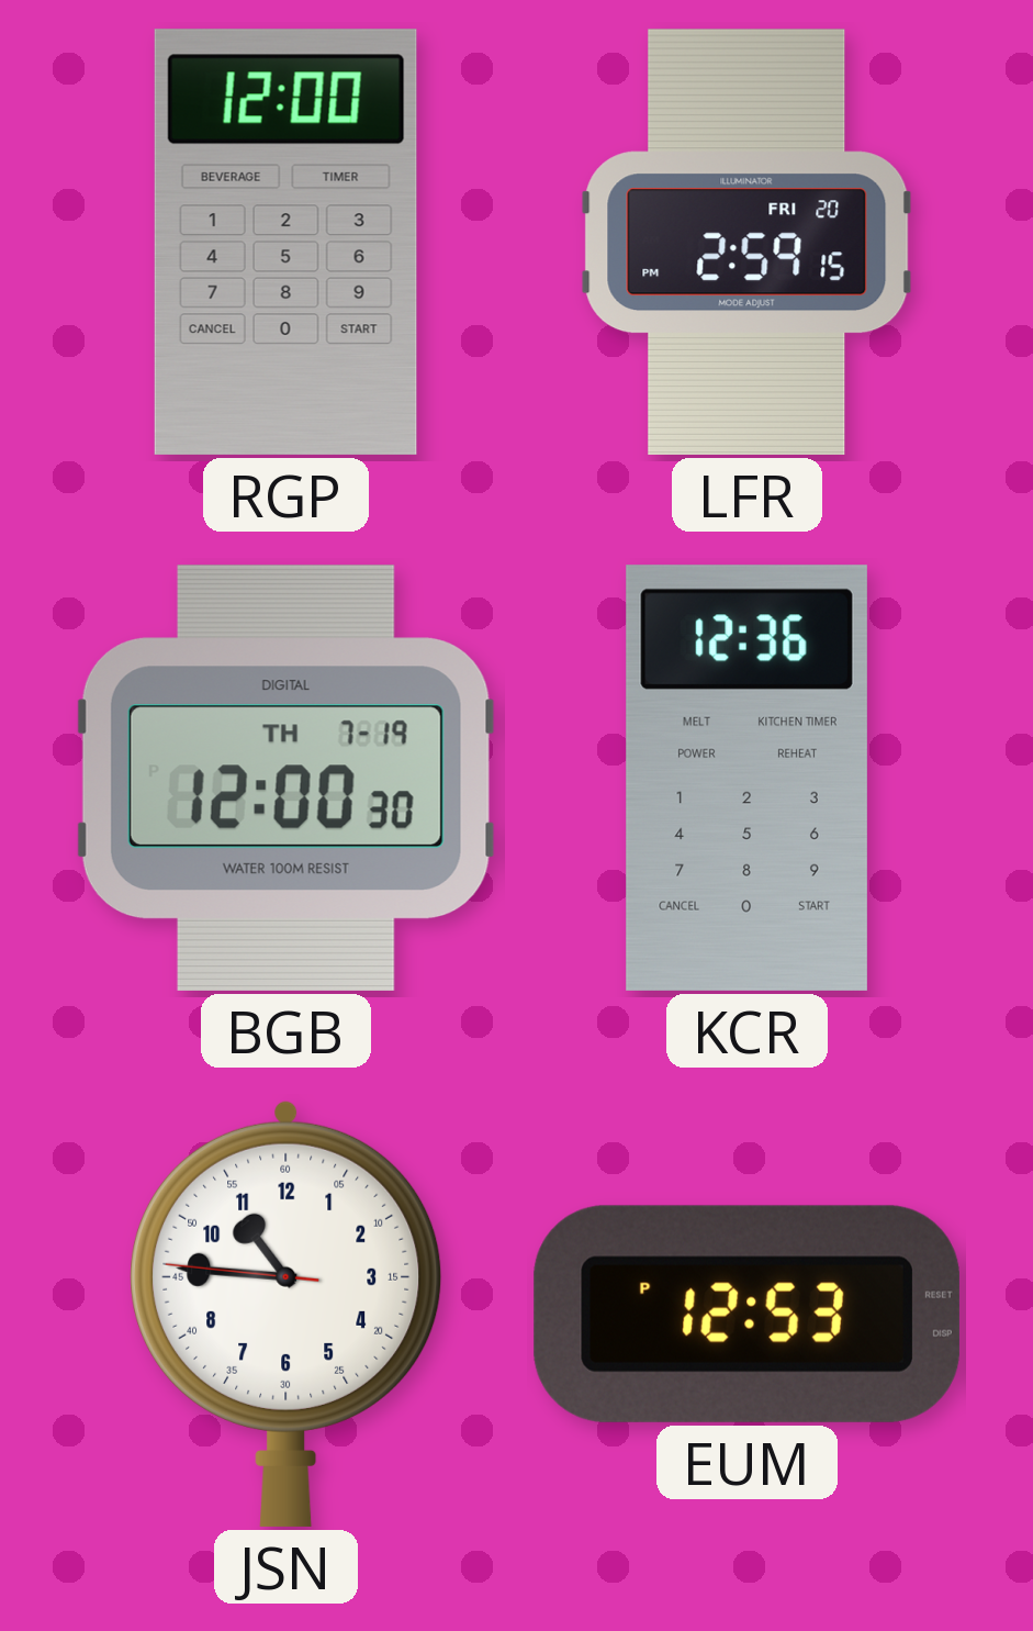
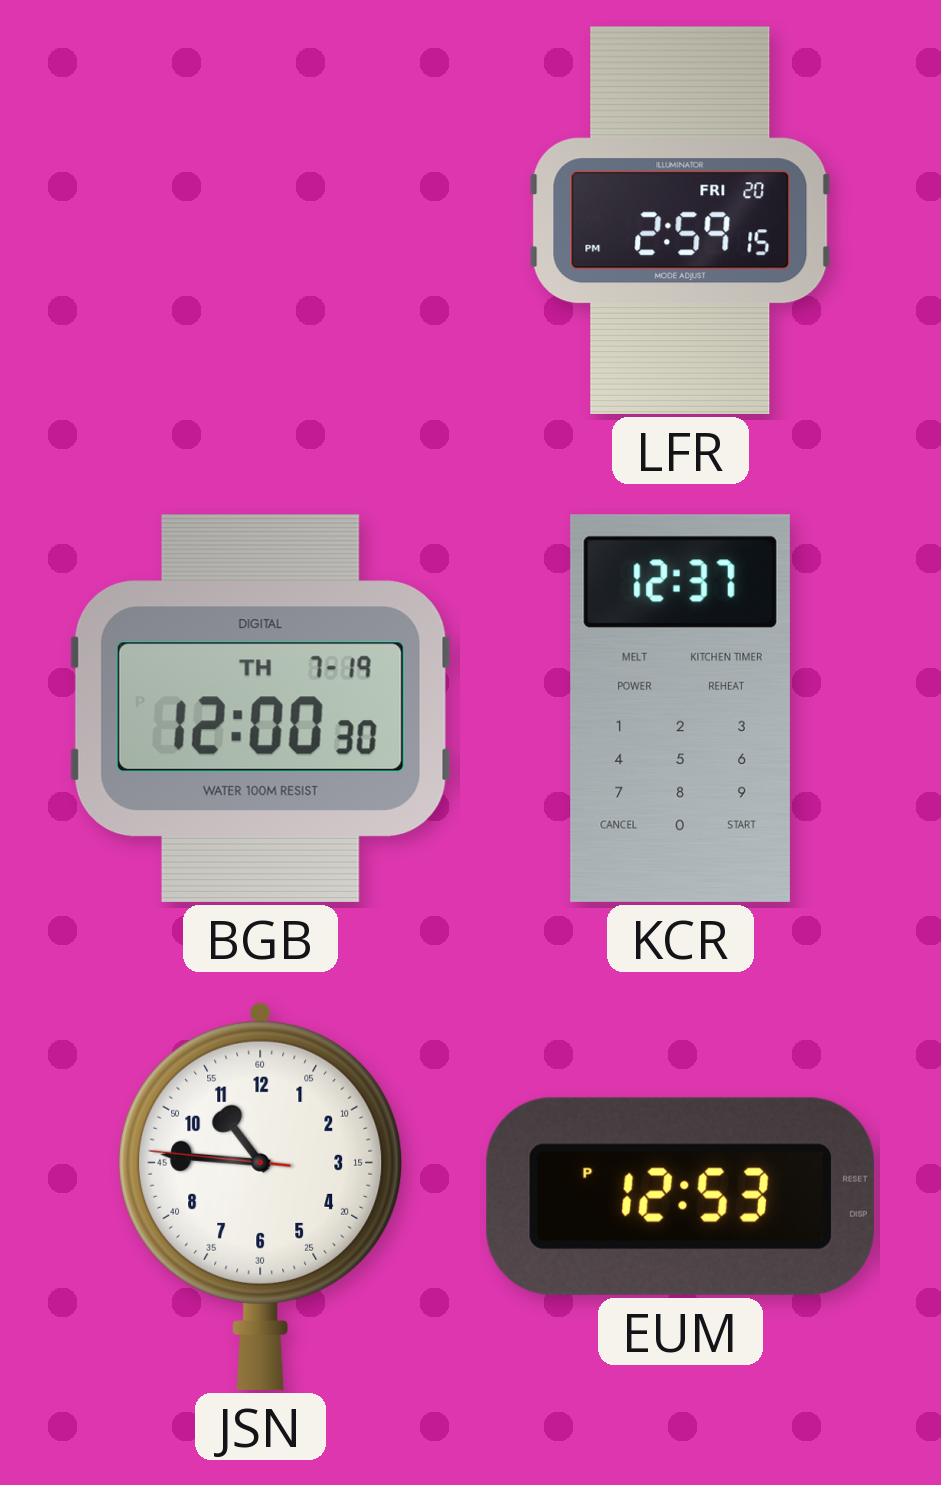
RGP: 12:00 -> none (285, 242)
KCR: 12:36 -> 12:37 (680, 708)
